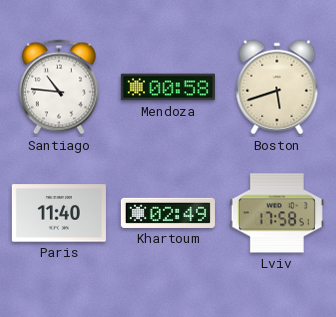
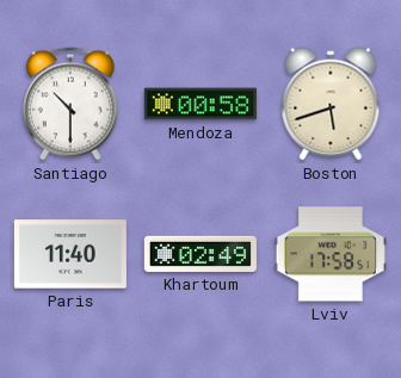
Santiago: 10:46 -> 10:30 (70, 104)
